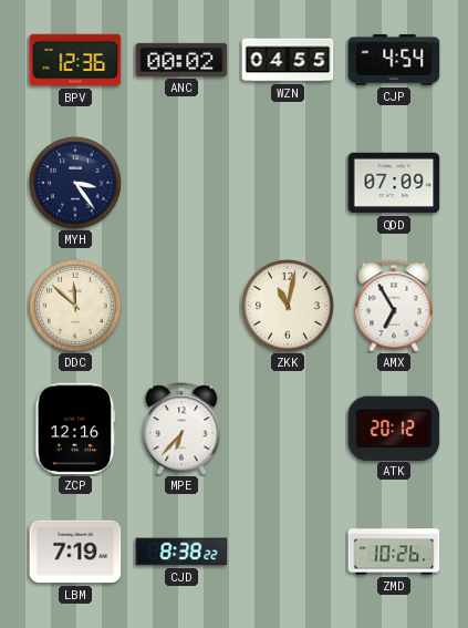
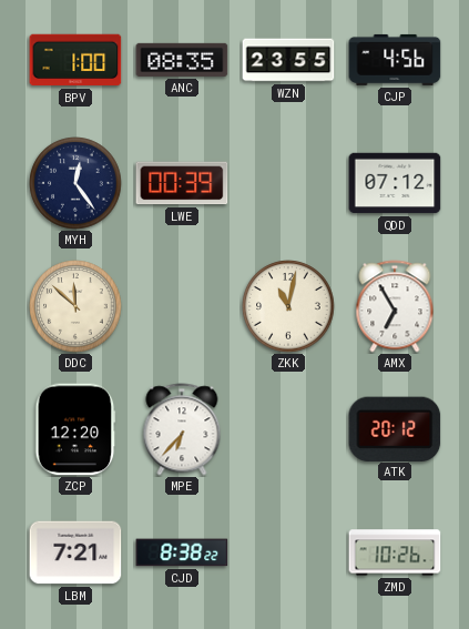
BPV: 12:36 -> 1:00 (75, 60)
ANC: 00:02 -> 08:35 (182, 60)
WZN: 04:55 -> 23:55 (288, 60)
CJP: 4:54 -> 4:56 (395, 60)
MYH: 3:24 -> 12:24 (75, 183)
LWE: none -> 00:39 (182, 183)
QDD: 07:09 -> 07:12 (395, 183)
ZCP: 12:16 -> 12:20 (75, 429)
LBM: 7:19 -> 7:21 (75, 552)
